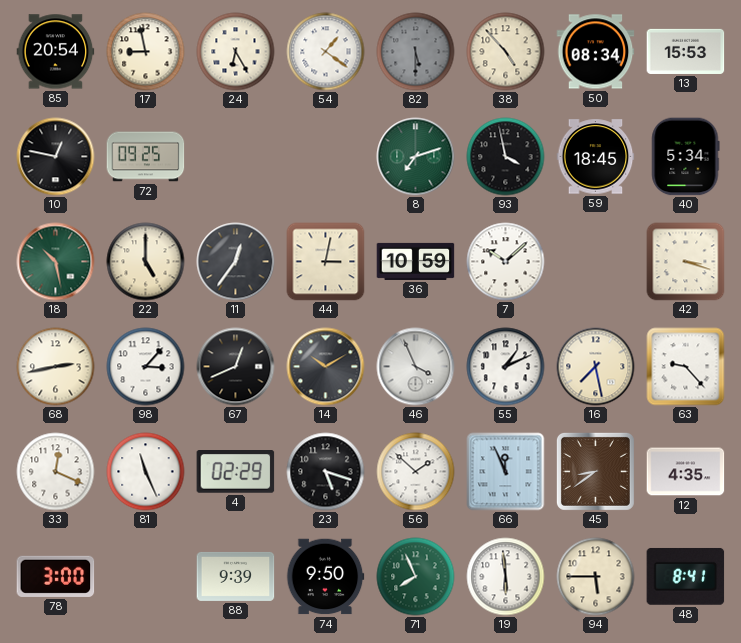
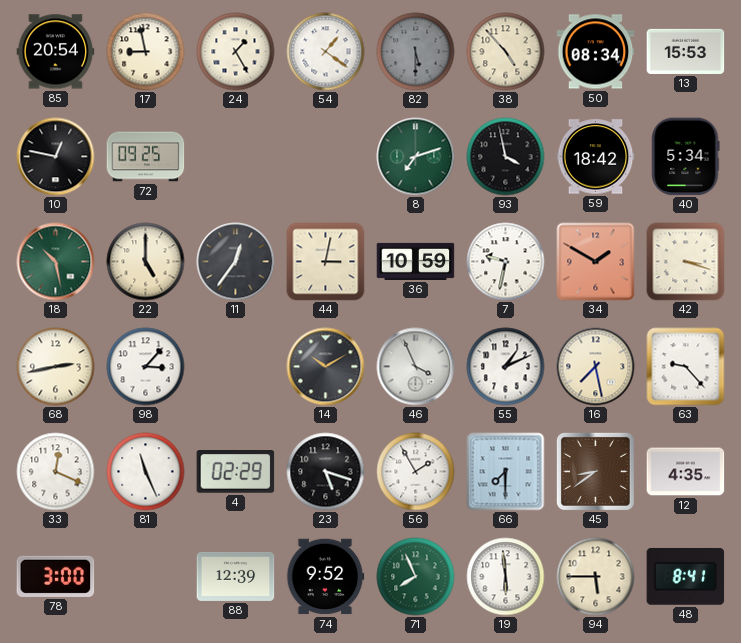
24: 6:25 -> 1:25 (236, 52)
59: 18:45 -> 18:42 (596, 157)
7: 10:08 -> 9:32 (506, 262)
34: none -> 1:50 (596, 262)
67: 12:41 -> none (236, 367)
56: 1:52 -> 1:55 (416, 472)
66: 11:56 -> 7:30 (506, 472)
88: 9:39 -> 12:39 (236, 576)
74: 9:50 -> 9:52 (325, 577)
